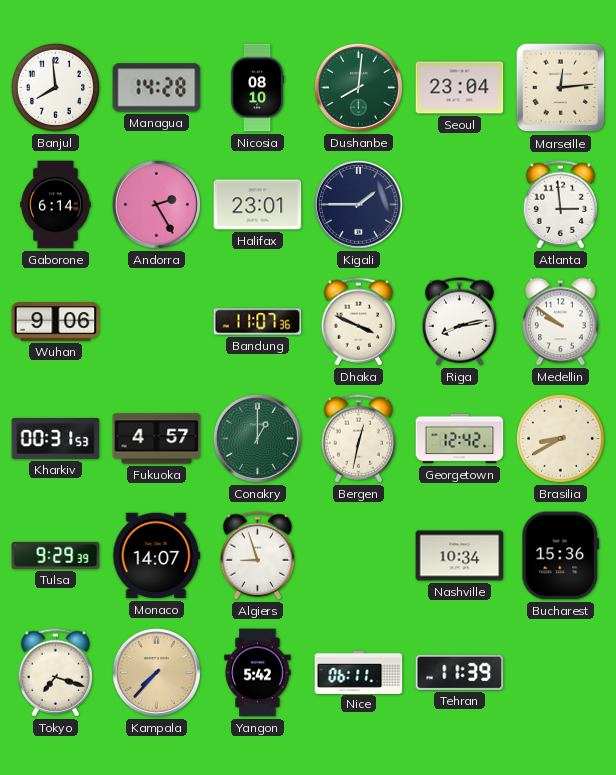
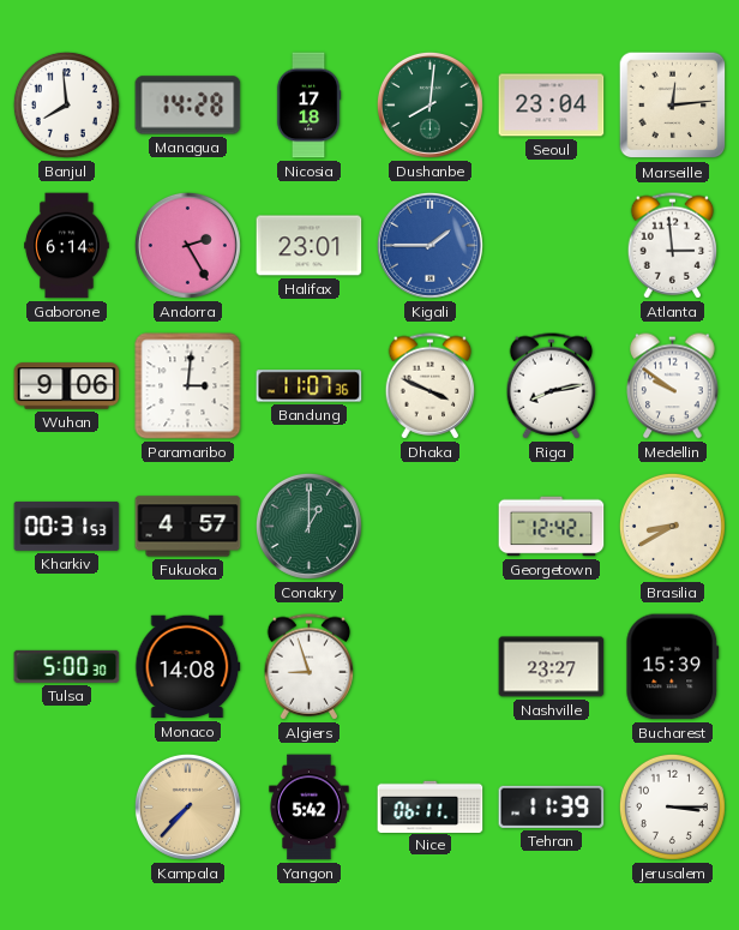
Nicosia: 08:10 -> 17:18 (308, 106)
Kigali dial: navy -> blue (429, 245)
Paramaribo: none -> 3:01 (188, 386)
Bergen: 12:32 -> none (359, 439)
Tulsa: 9:29 -> 5:00 (67, 666)
Monaco: 14:07 -> 14:08 (188, 667)
Nashville: 10:34 -> 23:27 (552, 667)
Bucharest: 15:36 -> 15:39 (673, 667)
Tokyo: 7:18 -> none (56, 673)
Jerusalem: none -> 3:15 (672, 806)
